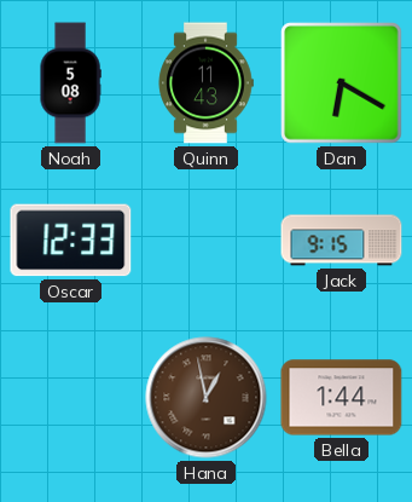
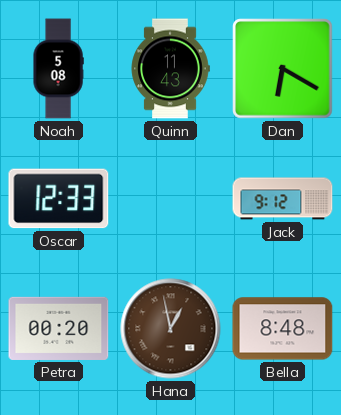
Jack: 9:15 -> 9:12 (283, 199)
Petra: none -> 00:20 (59, 328)
Bella: 1:44 -> 8:48 (283, 329)
